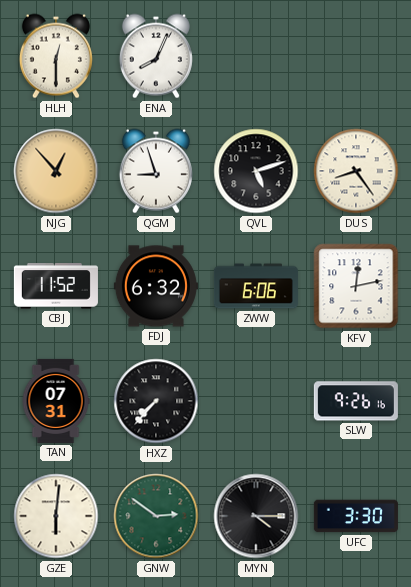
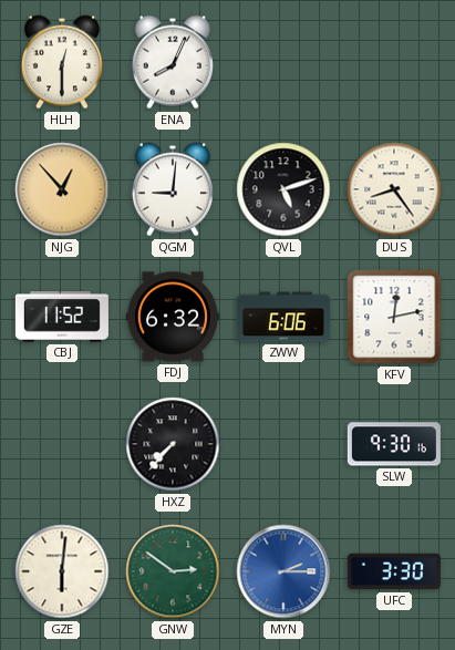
QGM: 8:57 -> 9:01 (173, 189)
TAN: 07:31 -> none (56, 401)
SLW: 9:26 -> 9:30 (394, 444)
MYN: 4:15 -> 2:15 (283, 571)
MYN dial: black -> blue (283, 571)
